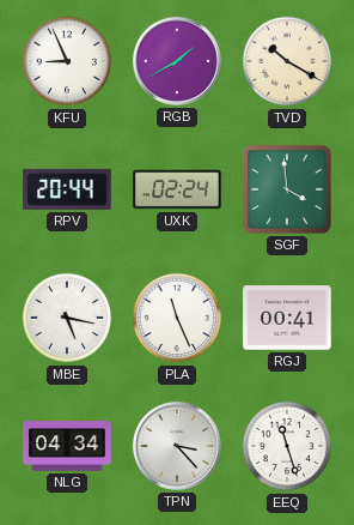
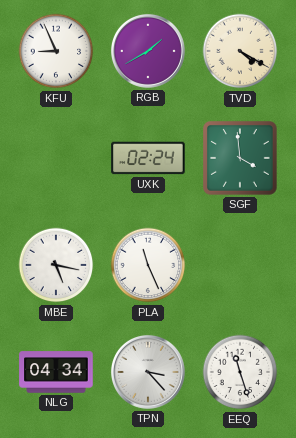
TVD: 10:20 -> 4:20 (240, 51)
RPV: 20:44 -> none (67, 189)
RGJ: 00:41 -> none (287, 318)
